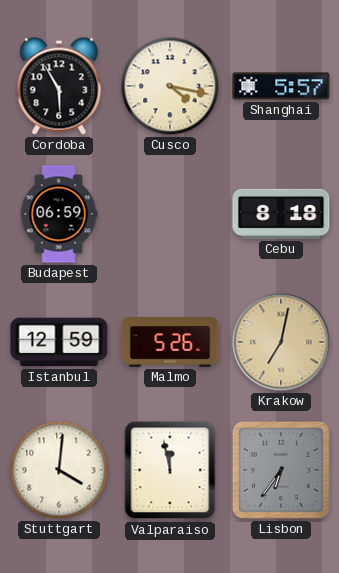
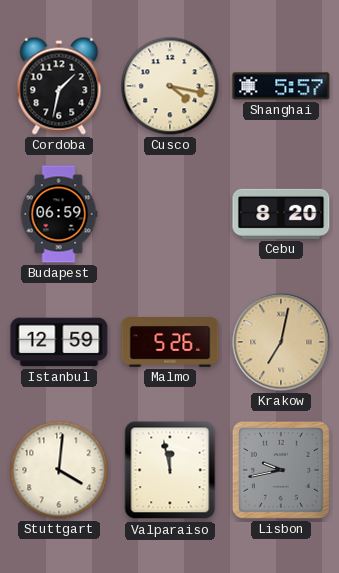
Cordoba: 5:55 -> 1:32 (59, 86)
Cebu: 8:18 -> 8:20 (281, 214)
Lisbon: 6:36 -> 9:43 (281, 470)
